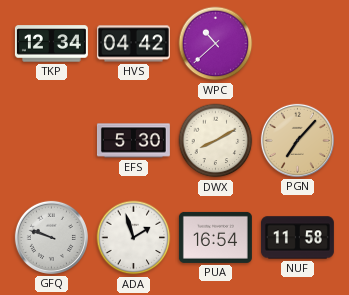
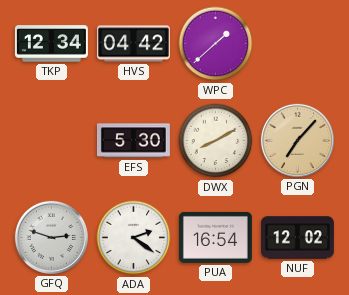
WPC: 10:38 -> 1:38 (216, 44)
GFQ: 9:48 -> 2:48 (51, 237)
ADA: 1:57 -> 2:21 (134, 238)
NUF: 11:58 -> 12:02 (297, 238)
